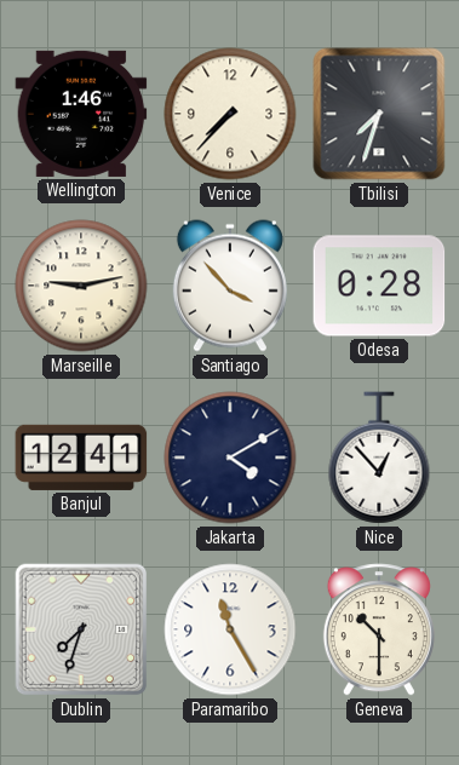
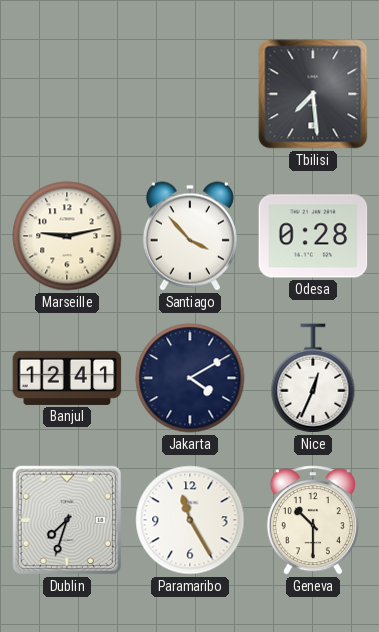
Wellington: 1:46 -> none (81, 114)
Venice: 7:37 -> none (230, 114)
Tbilisi: 7:33 -> 7:29 (313, 94)
Nice: 12:53 -> 12:34 (313, 378)
